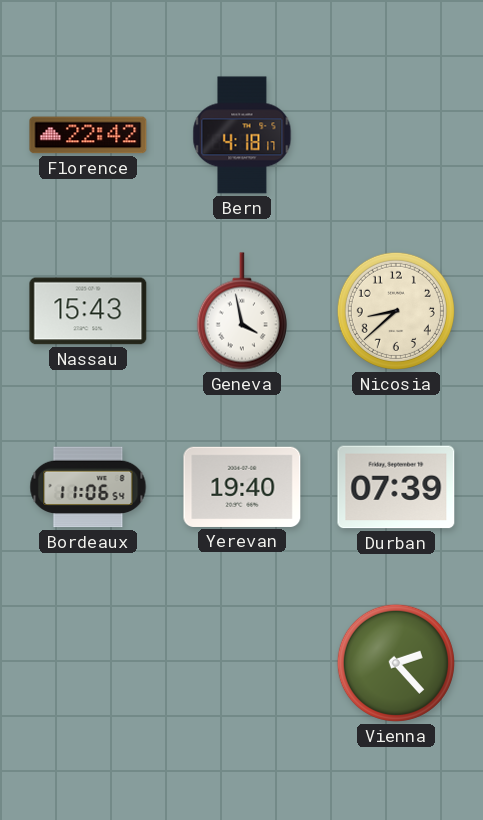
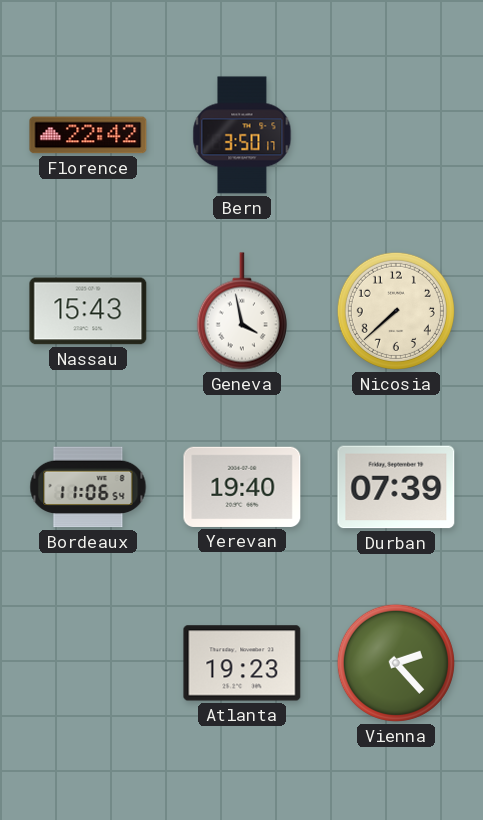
Bern: 4:18 -> 3:50 (242, 135)
Nicosia: 8:38 -> 7:38 (396, 311)
Atlanta: none -> 19:23 (242, 663)
